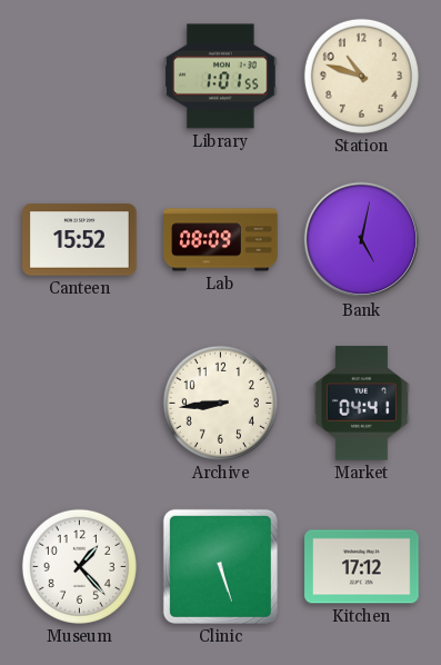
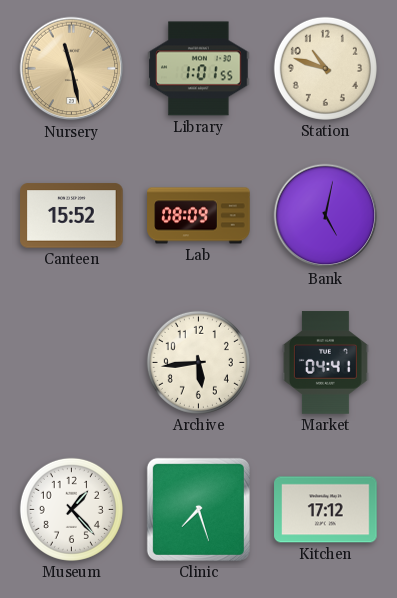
Nursery: none -> 11:28 (72, 69)
Archive: 8:44 -> 5:44 (198, 362)
Clinic: 5:27 -> 7:27 (198, 509)
